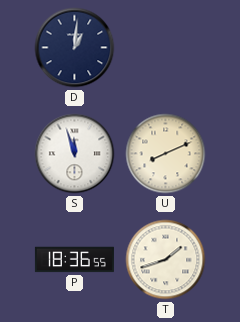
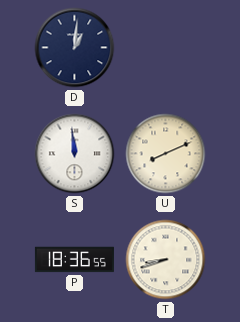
S: 11:57 -> 11:59 (75, 154)
T: 1:42 -> 8:42 (166, 260)
